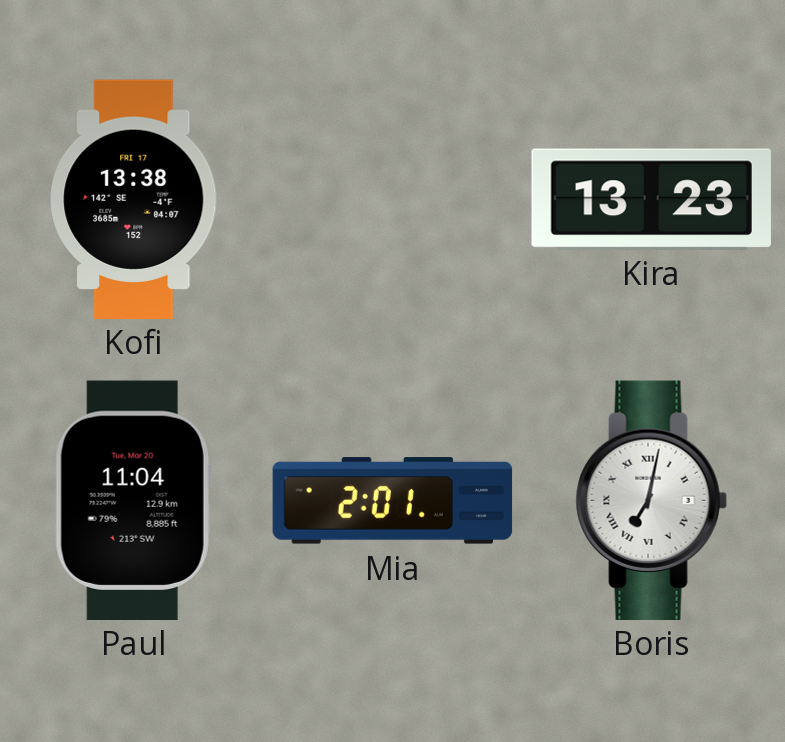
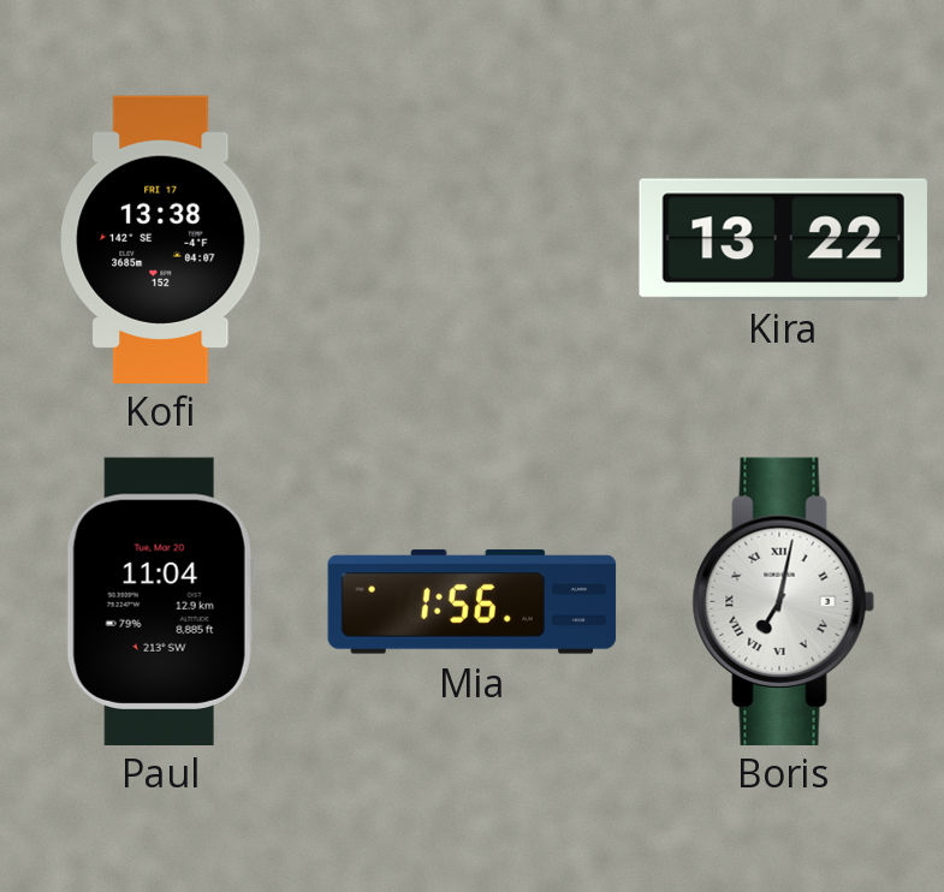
Kira: 13:23 -> 13:22 (783, 239)
Mia: 2:01 -> 1:56 (473, 602)
